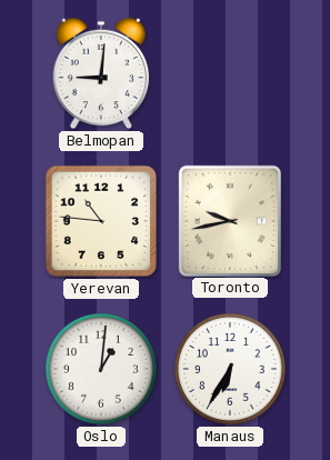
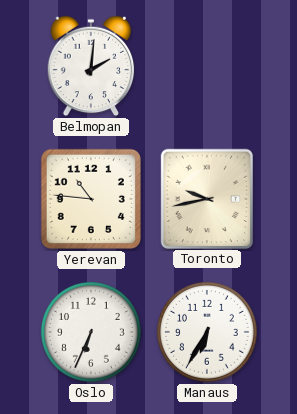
Belmopan: 9:01 -> 2:01 (91, 66)
Oslo: 1:01 -> 6:34 (91, 332)
